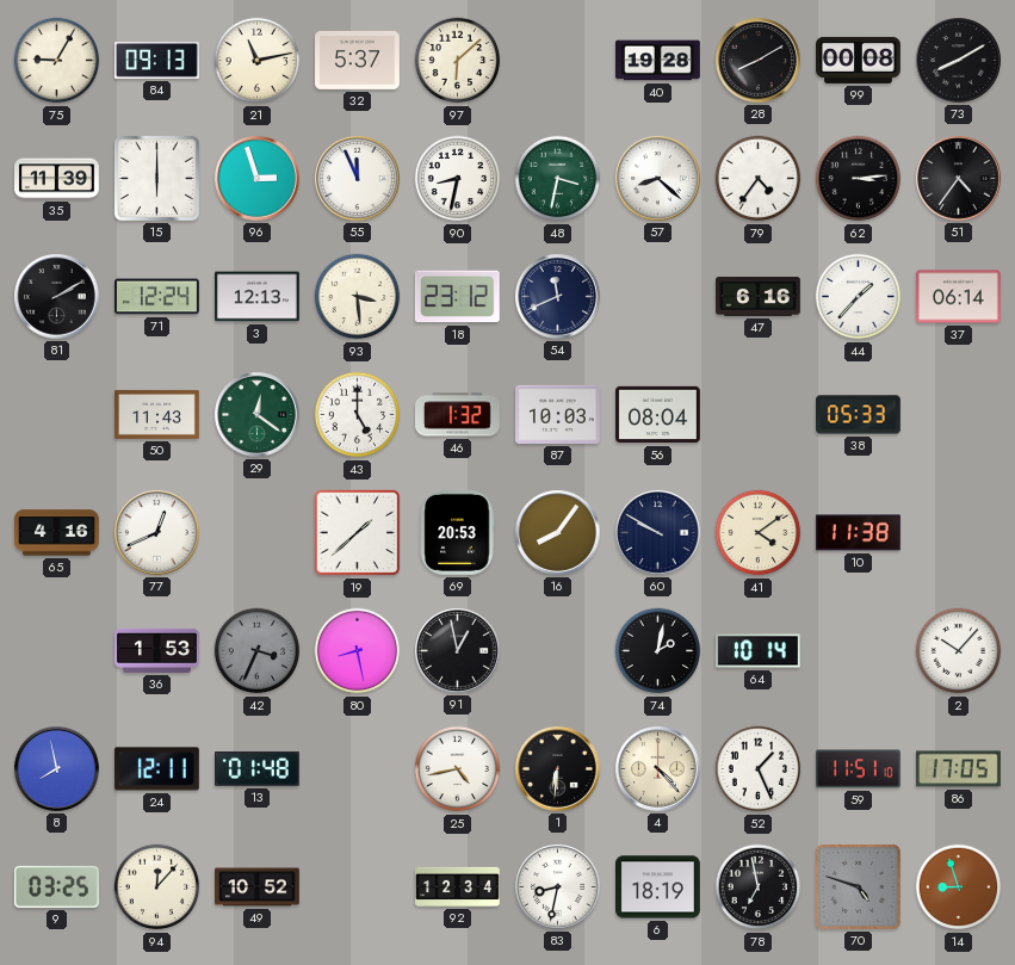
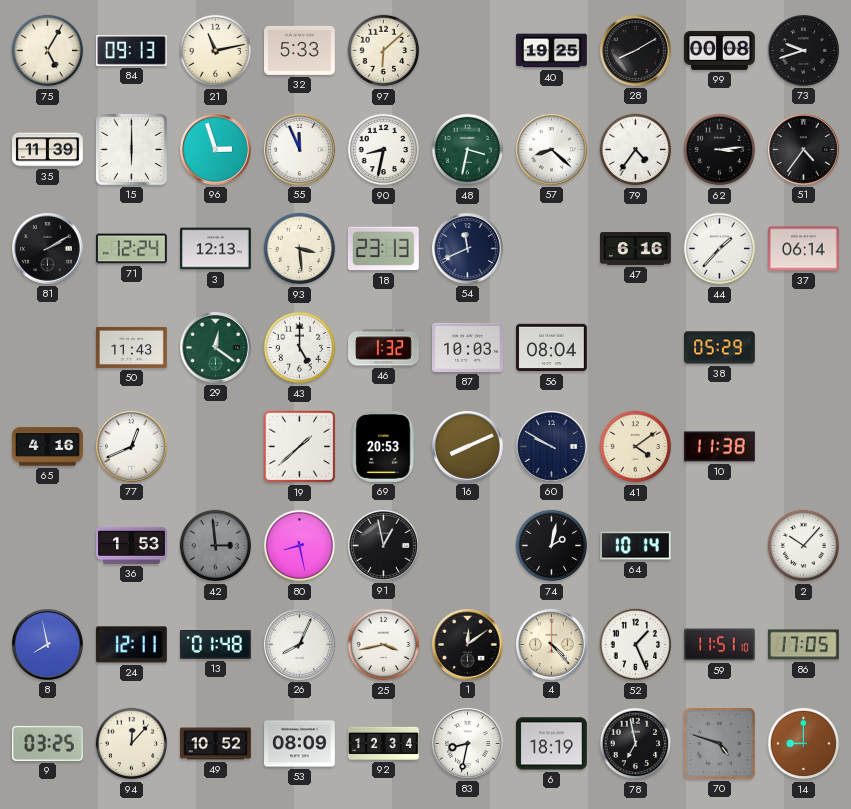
75: 9:05 -> 5:05 (48, 51)
32: 5:37 -> 5:33 (300, 50)
40: 19:28 -> 19:25 (552, 51)
73: 8:10 -> 9:42 (804, 51)
18: 23:12 -> 23:13 (383, 249)
38: 05:33 -> 05:29 (720, 348)
16: 8:06 -> 8:11 (468, 447)
42: 3:34 -> 2:59 (216, 546)
26: none -> 8:04 (300, 645)
25: 4:43 -> 3:43 (384, 645)
1: 6:31 -> 12:09 (468, 645)
53: none -> 08:09 (300, 744)
14: 8:57 -> 9:00 (804, 744)
